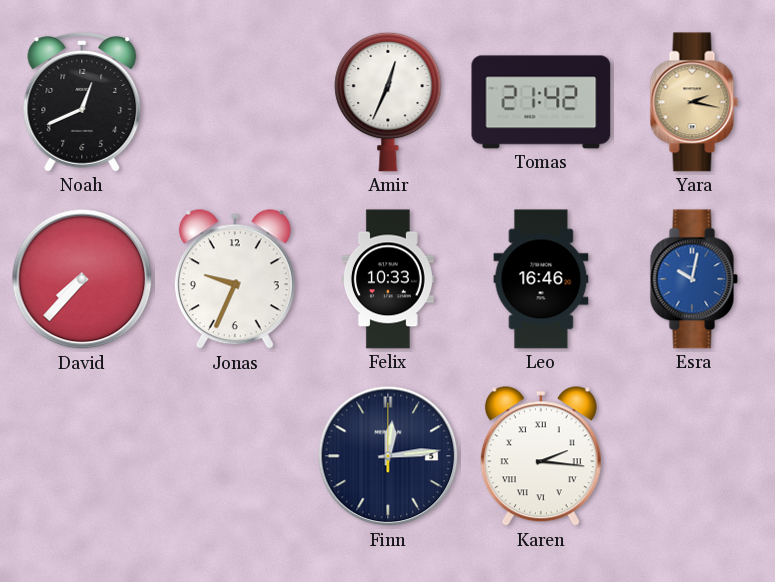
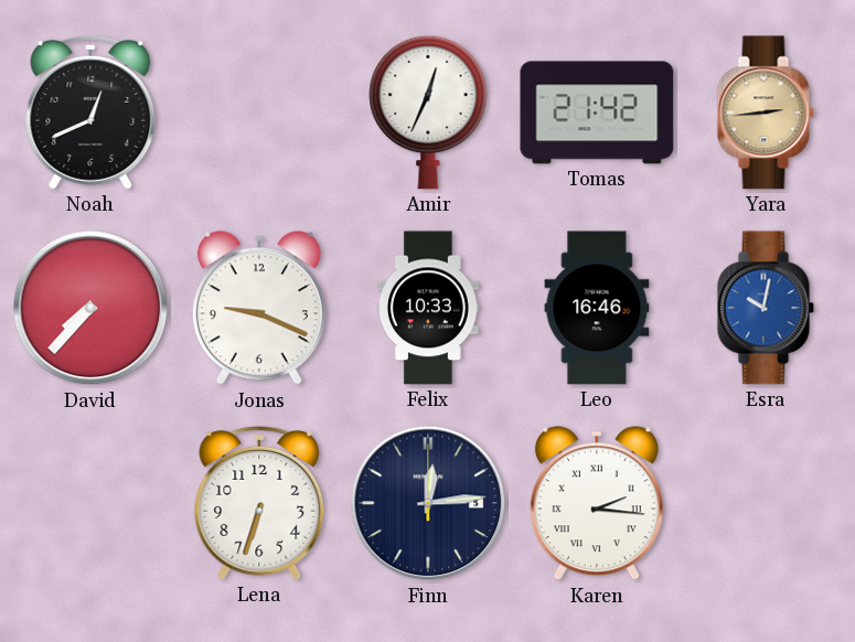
Yara: 2:17 -> 2:44 (766, 113)
Jonas: 9:34 -> 9:19 (259, 309)
Lena: none -> 6:33 (259, 503)
